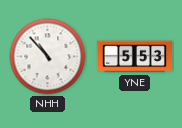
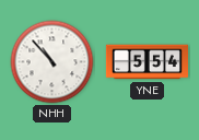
YNE: 5:53 -> 5:54 (147, 62)
